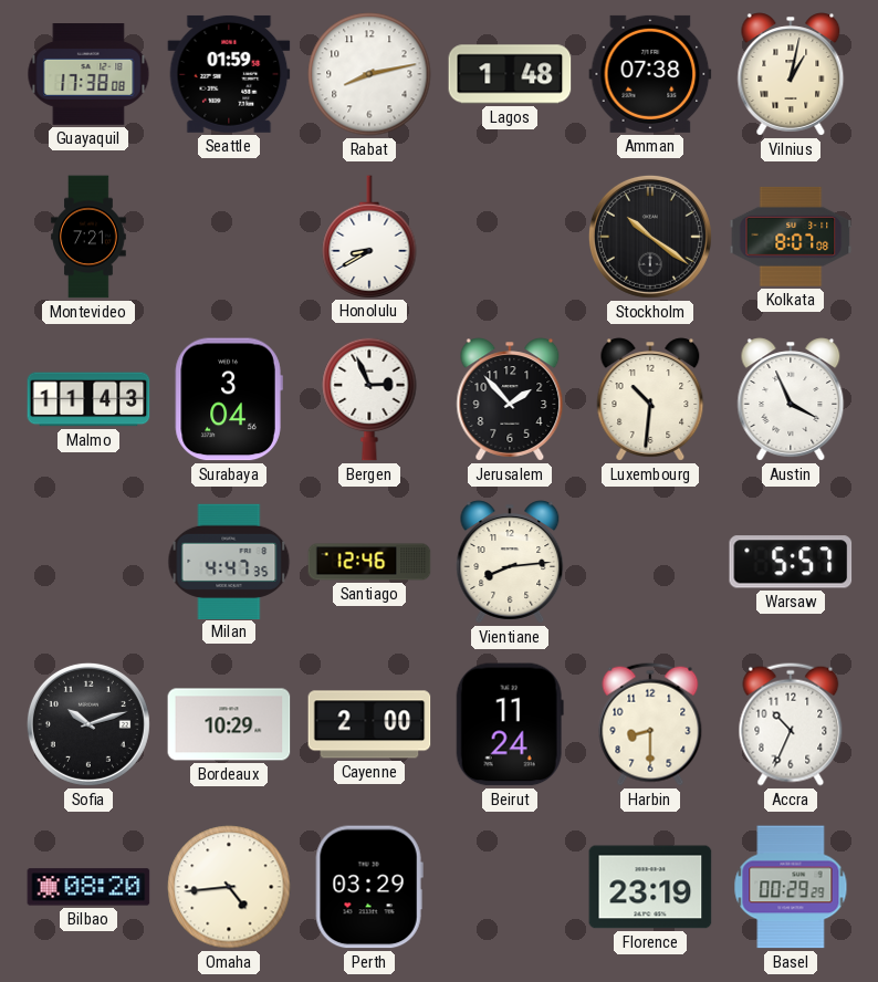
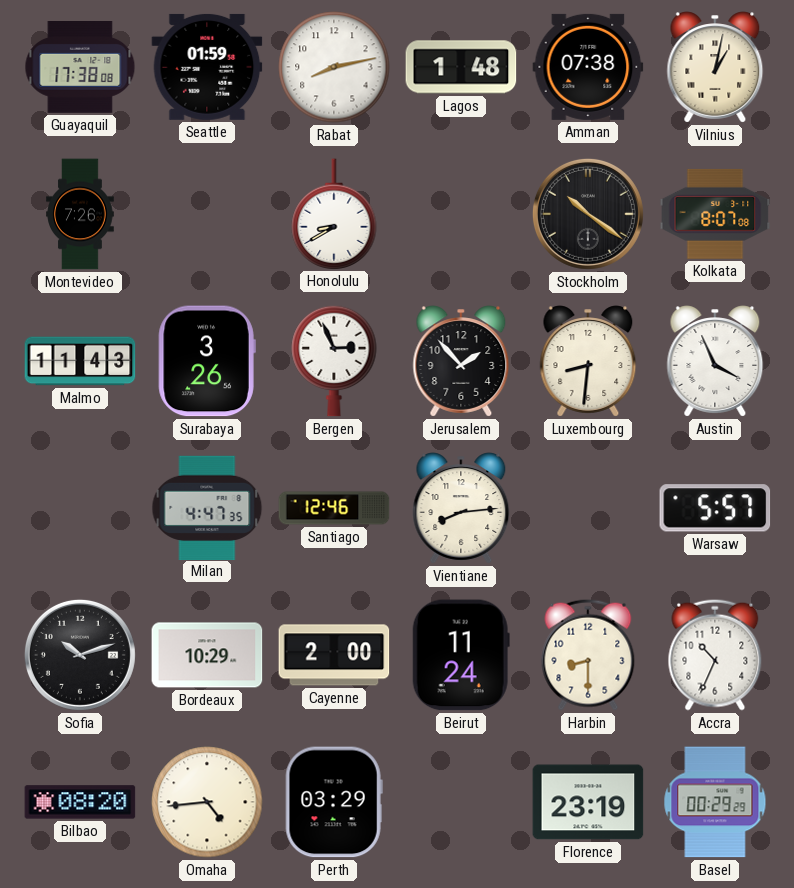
Montevideo: 7:21 -> 7:26 (80, 214)
Surabaya: 3:04 -> 3:26 (207, 361)
Luxembourg: 10:31 -> 8:31 (588, 361)
